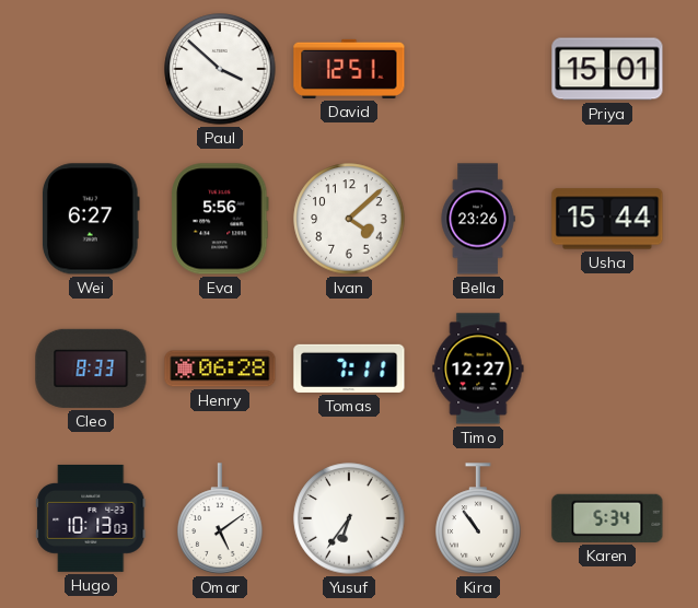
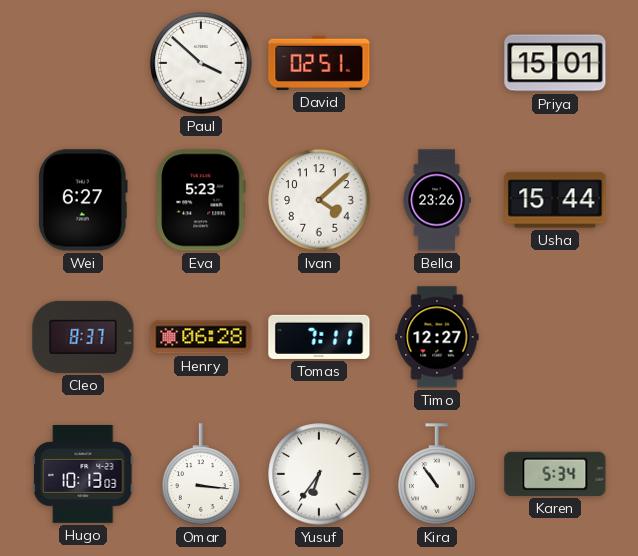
David: 12:51 -> 02:51 (319, 63)
Eva: 5:56 -> 5:23 (201, 200)
Cleo: 8:33 -> 8:37 (83, 337)
Omar: 5:09 -> 3:16 (201, 474)
